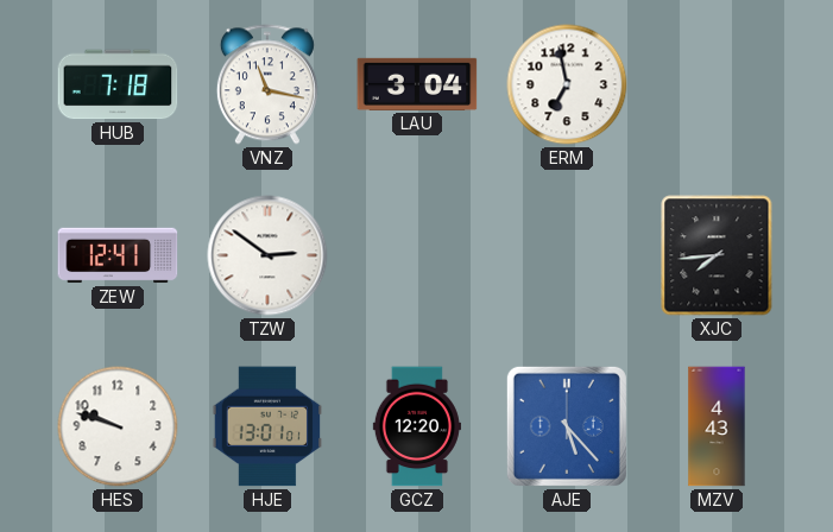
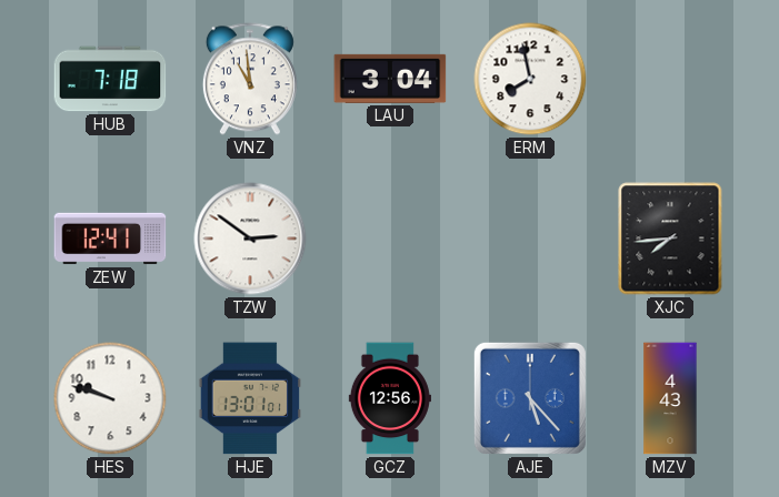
VNZ: 11:17 -> 10:59 (250, 79)
ERM: 6:58 -> 7:58 (530, 79)
GCZ: 12:20 -> 12:56 (390, 398)
